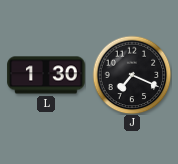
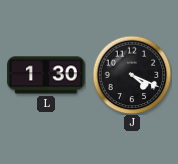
J: 7:19 -> 4:19 (132, 75)
